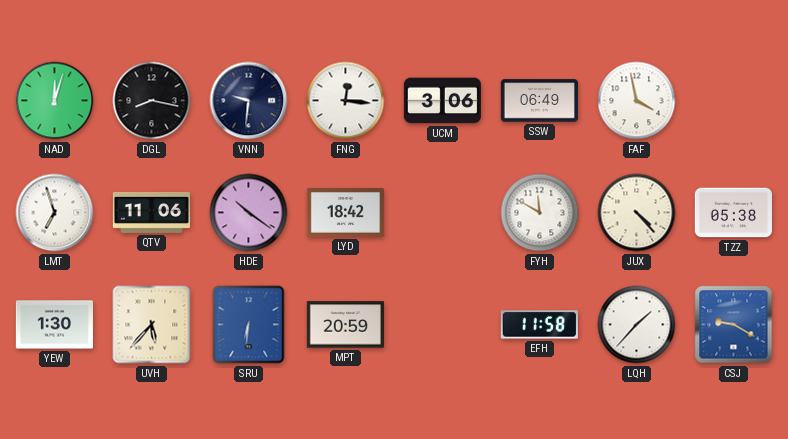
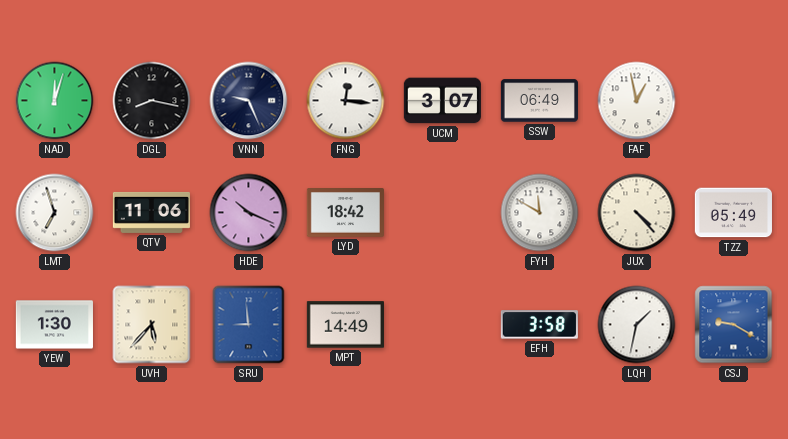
VNN: 9:31 -> 9:26 (249, 101)
UCM: 3:06 -> 3:07 (442, 101)
FAF: 3:58 -> 12:58 (637, 101)
HDE: 10:21 -> 10:19 (249, 213)
TZZ: 05:38 -> 05:49 (733, 213)
SRU: 6:31 -> 8:59 (249, 325)
MPT: 20:59 -> 14:49 (345, 325)
EFH: 11:58 -> 3:58 (539, 325)
LQH: 1:37 -> 1:32 (637, 325)
